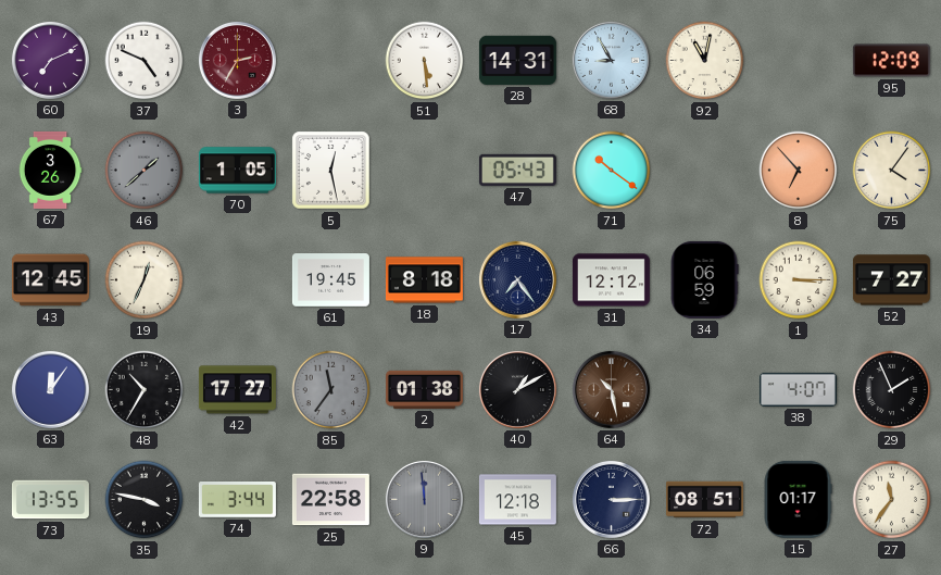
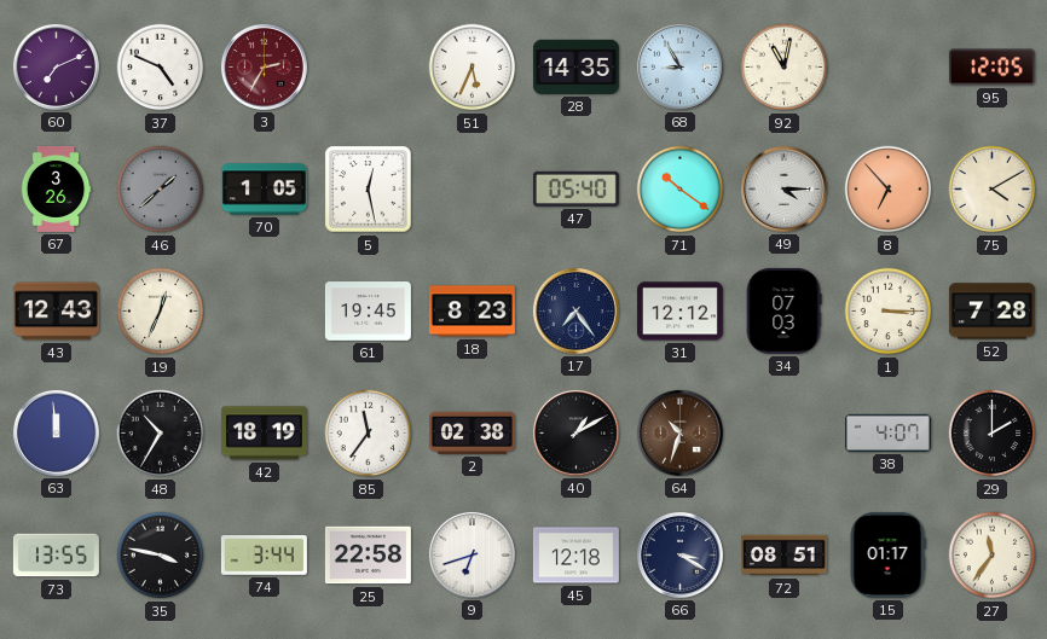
51: 5:29 -> 5:34 (473, 68)
28: 14:31 -> 14:35 (575, 66)
95: 12:09 -> 12:05 (991, 68)
47: 05:43 -> 05:40 (575, 188)
49: none -> 4:15 (783, 188)
75: 4:06 -> 4:10 (993, 190)
43: 12:45 -> 12:43 (56, 312)
18: 8:18 -> 8:23 (472, 312)
34: 06:59 -> 07:03 (783, 310)
52: 7:27 -> 7:28 (991, 312)
63: 12:06 -> 11:59 (56, 432)
42: 17:27 -> 18:19 (264, 434)
85 dial: grey -> white (369, 434)
2: 01:38 -> 02:38 (472, 432)
64: 10:28 -> 10:33 (679, 432)
29: 1:56 -> 2:00 (993, 434)
9: 11:59 -> 6:42 (472, 554)
9 dial: grey -> white (472, 554)
66: 3:15 -> 3:20 (679, 554)
